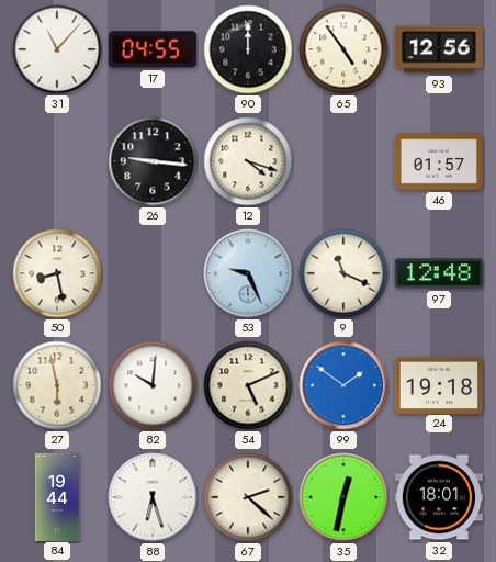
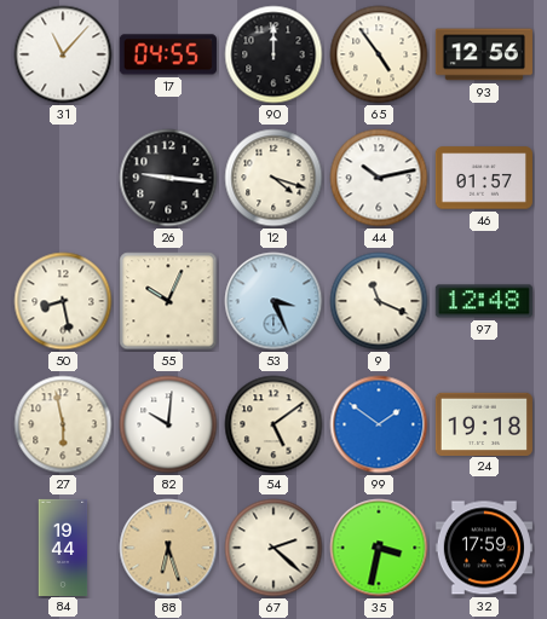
44: none -> 10:13 (379, 178)
55: none -> 10:04 (168, 301)
53: 9:26 -> 3:26 (273, 301)
54: 5:11 -> 5:09 (273, 424)
88 dial: white -> champagne (168, 548)
35: 12:32 -> 3:32 (379, 548)
32: 18:01 -> 17:59 (484, 548)
